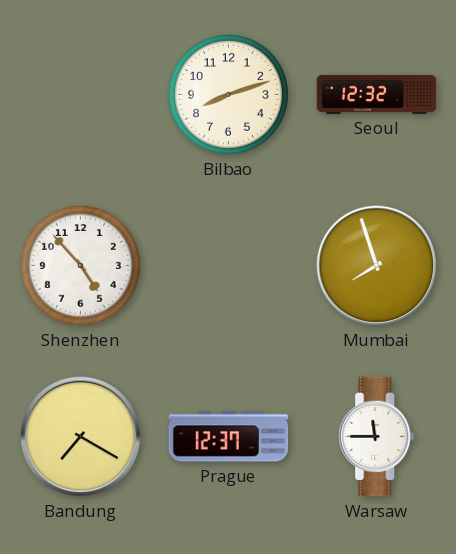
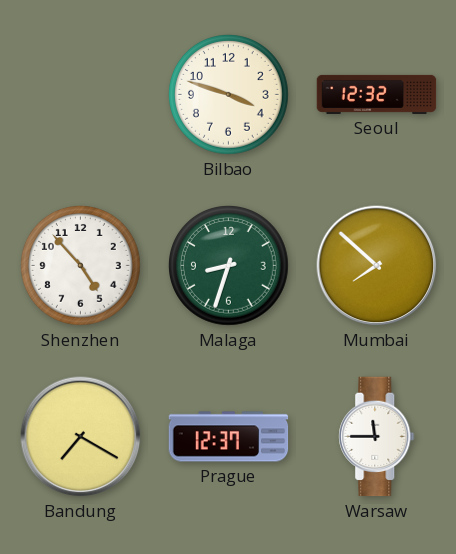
Bilbao: 8:12 -> 3:48 (229, 95)
Malaga: none -> 8:33 (229, 266)
Mumbai: 7:57 -> 7:52 (377, 266)
